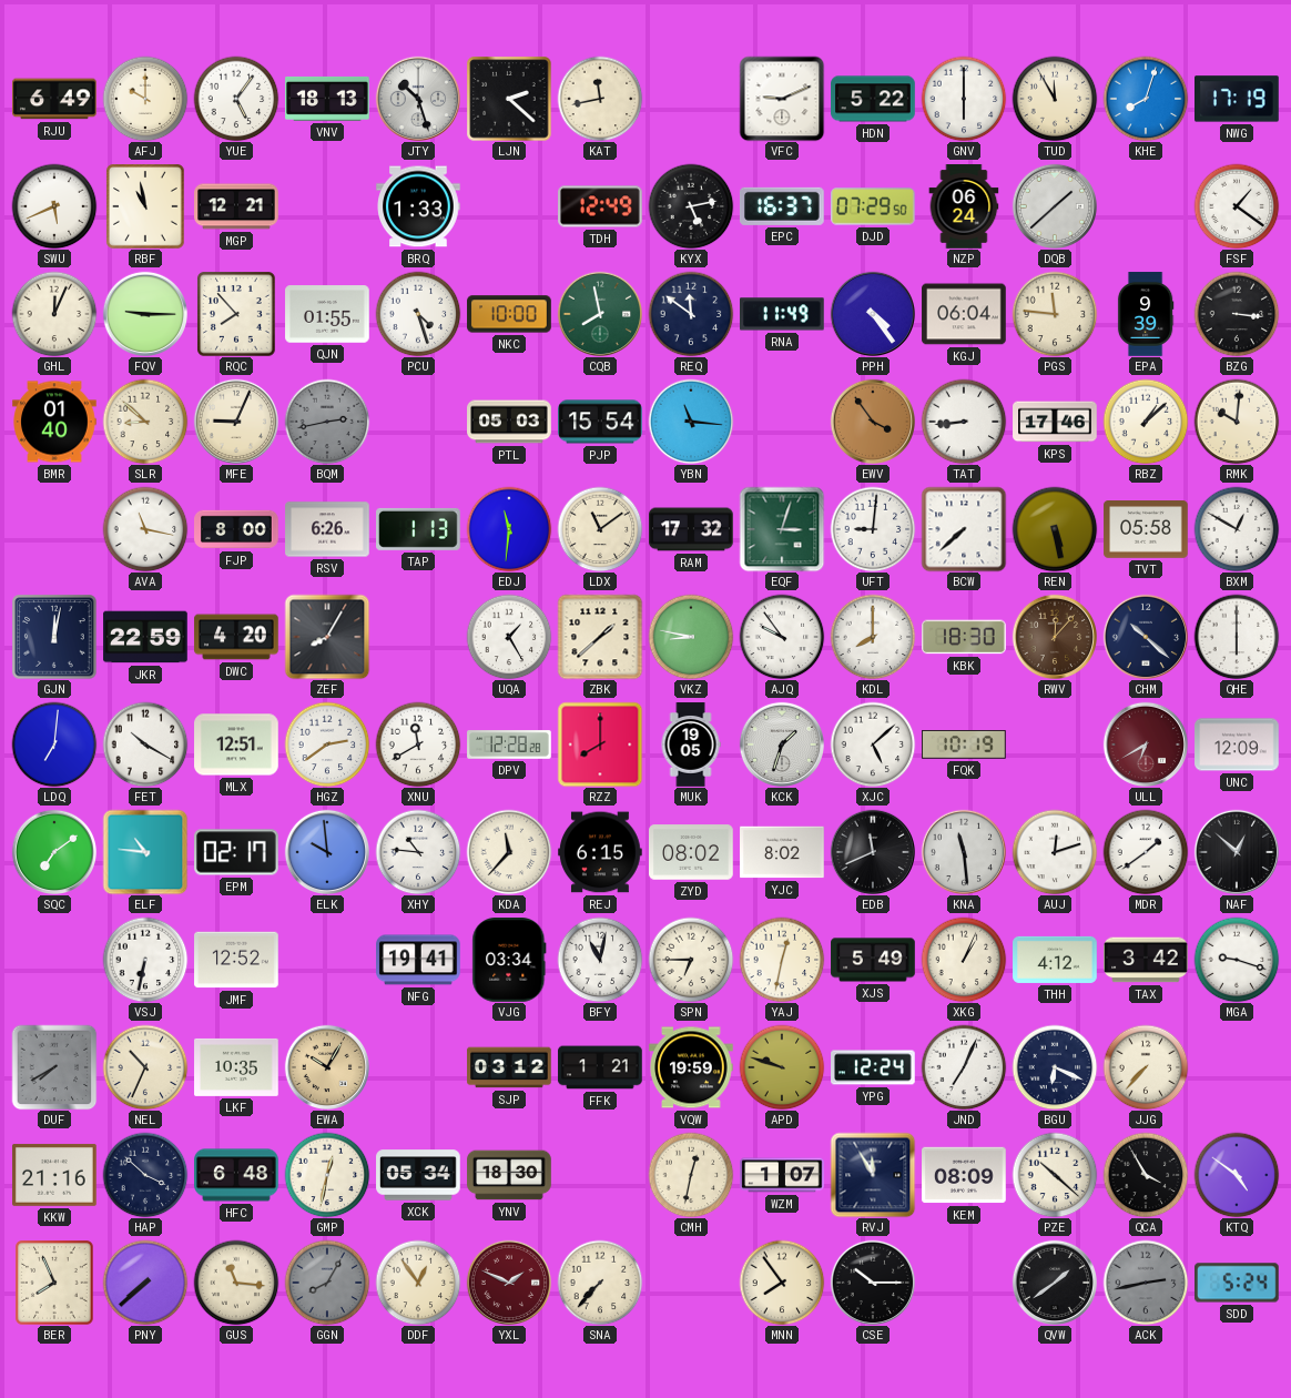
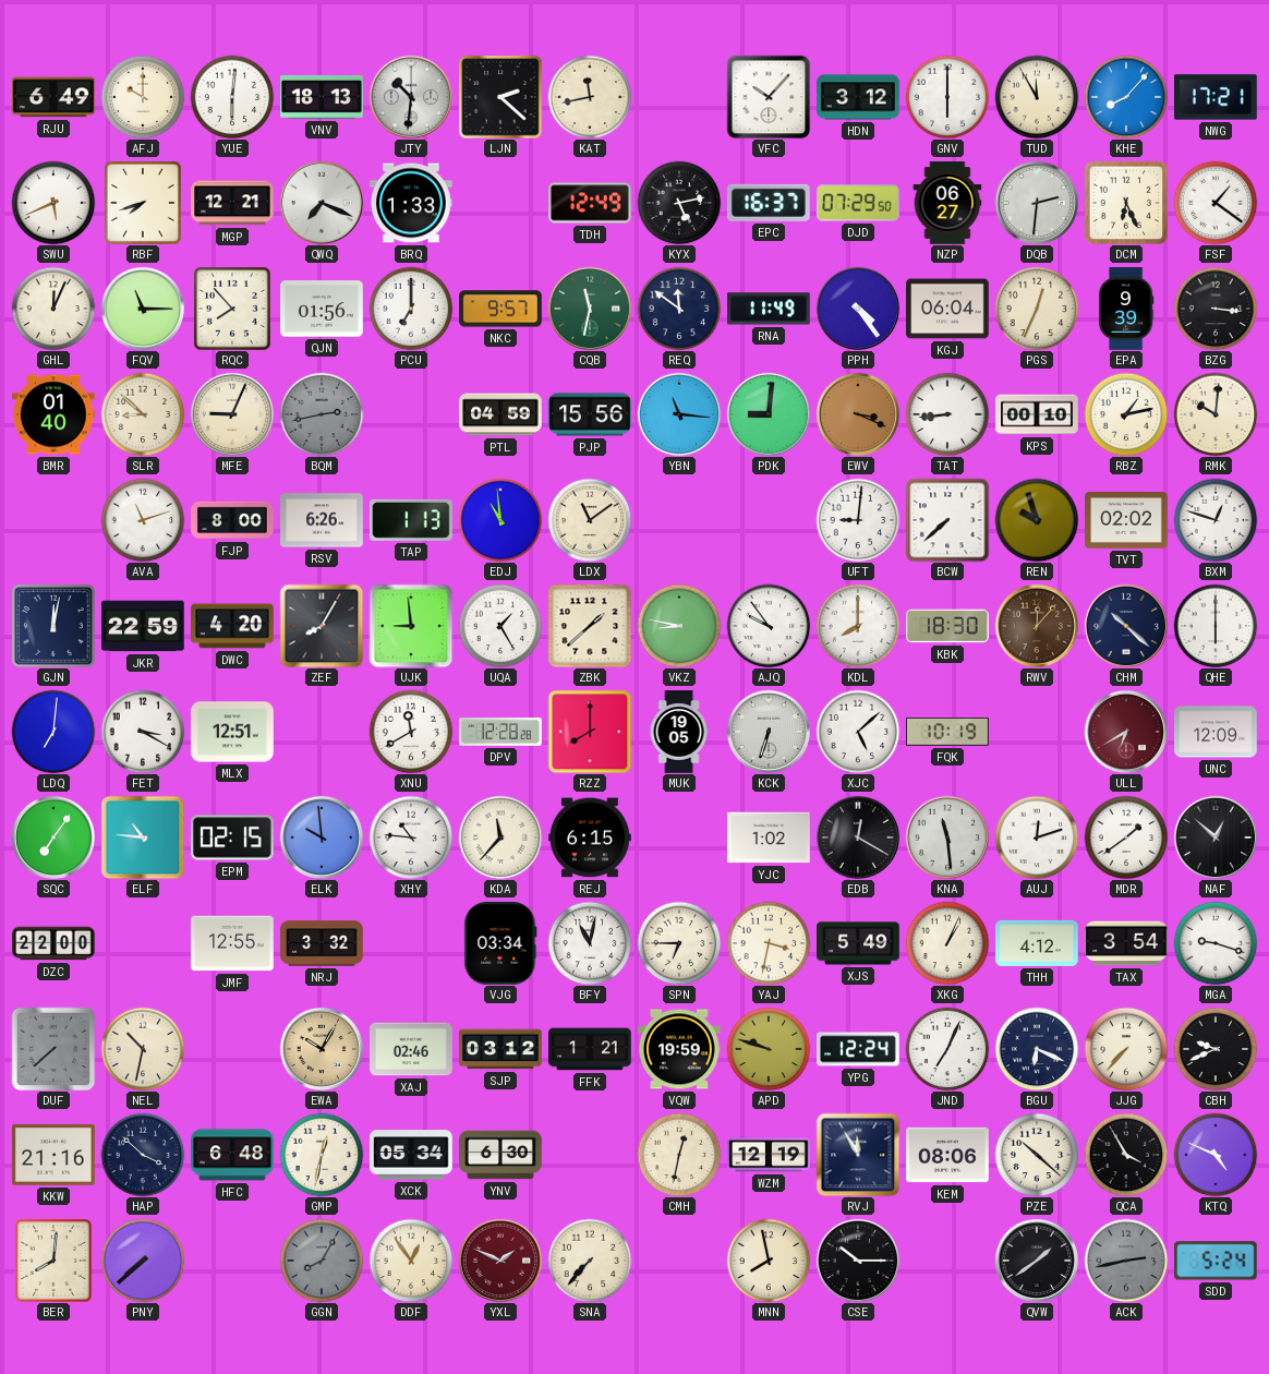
YUE: 5:06 -> 6:01 (232, 97)
JTY: 10:27 -> 10:31 (410, 96)
VFC: 9:11 -> 10:07 (769, 97)
HDN: 5:22 -> 3:12 (858, 97)
KHE: 8:03 -> 8:07 (1126, 97)
NWG: 17:19 -> 17:21 (1217, 97)
RBF: 10:58 -> 7:42 (143, 203)
QWQ: none -> 7:19 (321, 202)
NZP: 06:24 -> 06:27 (947, 203)
DQB: 1:38 -> 2:31 (1036, 202)
DCM: none -> 6:26 (1126, 203)
FQV: 9:15 -> 11:15 (142, 308)
QJN: 01:55 -> 01:56 (322, 309)
PCU: 4:27 -> 7:00 (411, 309)
NKC: 10:00 -> 9:57 (500, 309)
CQB: 7:58 -> 11:32 (589, 308)
PGS: 11:46 -> 12:34 (1037, 309)
PTL: 05:03 -> 04:59 (500, 414)
PJP: 15:54 -> 15:56 (590, 414)
PDK: none -> 9:01 (768, 413)
EWV: 3:54 -> 3:19 (857, 413)
KPS: 17:46 -> 00:10 (1037, 414)
RBZ: 1:08 -> 1:13 (1126, 414)
AVA: 11:17 -> 11:12 (143, 520)
EDJ: 11:31 -> 10:59 (500, 520)
RAM: 17:32 -> none (691, 529)
EQF: 3:03 -> none (782, 529)
REN: 5:28 -> 9:57 (1037, 520)
TVT: 05:58 -> 02:02 (1126, 521)
BXM: 12:50 -> 12:48 (1216, 520)
UJK: none -> 8:59 (411, 626)
FET: 10:20 -> 3:20 (143, 732)
HGZ: 2:39 -> none (327, 744)
KCK: 1:33 -> 6:33 (768, 731)
SQC: 7:09 -> 7:06 (52, 836)
EPM: 02:17 -> 02:15 (232, 837)
ZYD: 08:02 -> none (691, 852)
YJC: 8:02 -> 1:02 (769, 837)
EDB: 11:41 -> 12:20 (857, 836)
DZC: none -> 22:00 (53, 943)
VSJ: 6:32 -> none (145, 960)
JMF: 12:52 -> 12:55 (232, 943)
NRJ: none -> 3:32 (322, 943)
NFG: 19:41 -> none (418, 960)
YAJ: 12:32 -> 3:32 (769, 943)
TAX: 3:42 -> 3:54 (1126, 943)
DUF: 7:40 -> 7:38 (53, 1049)
NEL: 10:34 -> 10:32 (143, 1049)
LKF: 10:35 -> none (236, 1067)
XAJ: none -> 02:46 (411, 1049)
CBH: none -> 9:41 (1216, 1049)
YNV: 18:30 -> 6:30 (500, 1155)
WZM: 1:07 -> 12:19 (769, 1155)
KEM: 08:09 -> 08:06 (947, 1155)
KTQ: 4:51 -> 4:49 (1216, 1155)
BER: 7:56 -> 8:01 (53, 1261)
GUS: 11:16 -> none (236, 1283)
MNN: 7:54 -> 7:58 (769, 1261)
